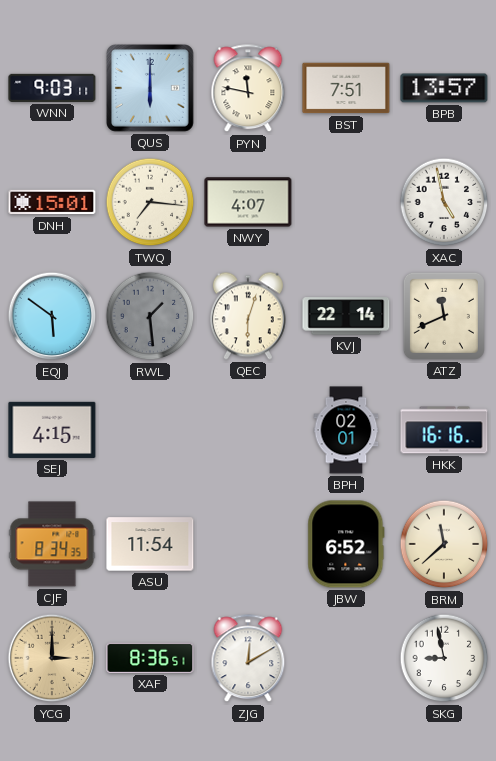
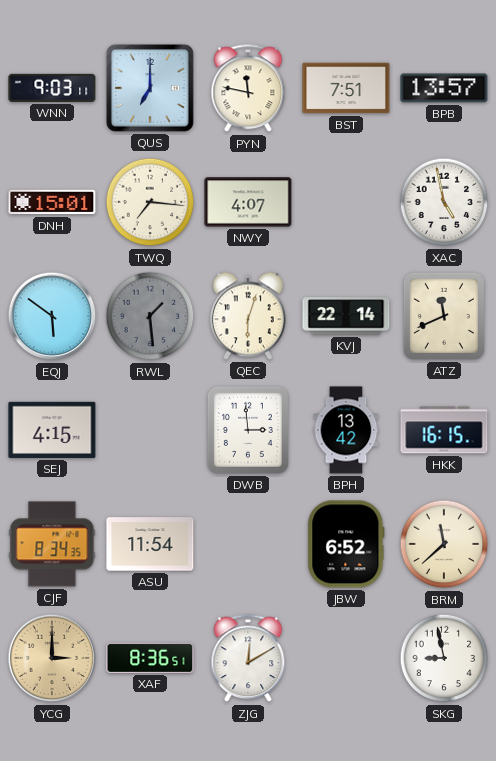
QUS: 6:00 -> 7:00 (150, 88)
DWB: none -> 2:59 (248, 430)
BPH: 02:01 -> 13:42 (346, 430)
HKK: 16:16 -> 16:15 (444, 430)
